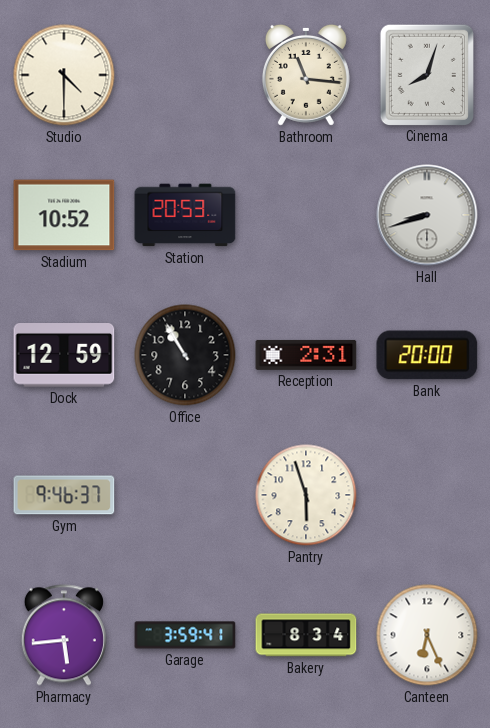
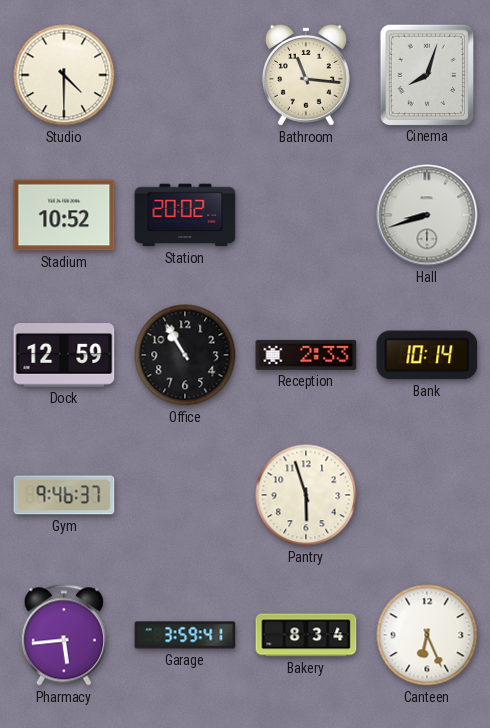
Station: 20:53 -> 20:02 (185, 215)
Reception: 2:31 -> 2:33 (306, 355)
Bank: 20:00 -> 10:14 (427, 355)
